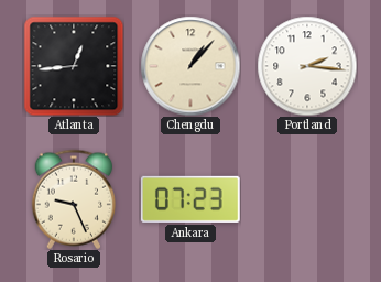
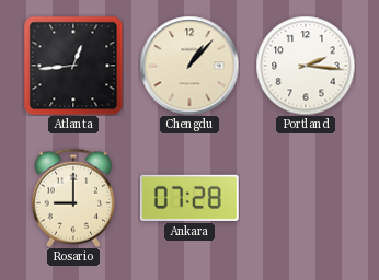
Rosario: 9:26 -> 9:00 (72, 198)
Ankara: 07:23 -> 07:28 (190, 198)
